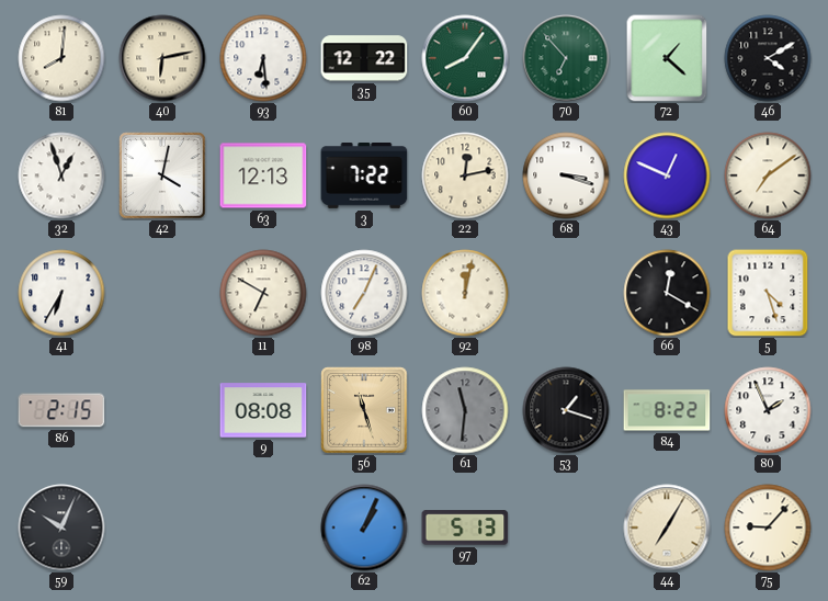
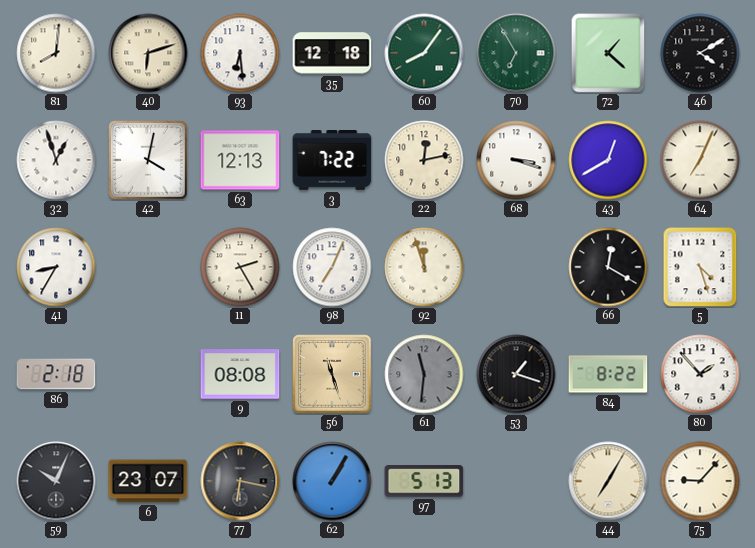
40: 6:13 -> 6:12 (148, 53)
35: 12:22 -> 12:18 (332, 53)
70: 6:53 -> 6:55 (516, 53)
43: 12:49 -> 12:40 (608, 160)
64: 7:09 -> 7:04 (700, 160)
41: 6:35 -> 8:35 (56, 267)
11: 6:50 -> 2:25 (240, 267)
92: 12:02 -> 11:57 (424, 267)
86: 2:15 -> 2:18 (56, 374)
80: 1:56 -> 1:53 (700, 374)
6: none -> 23:07 (148, 481)
77: none -> 6:17 (240, 481)
62: 1:04 -> 1:05 (332, 481)
